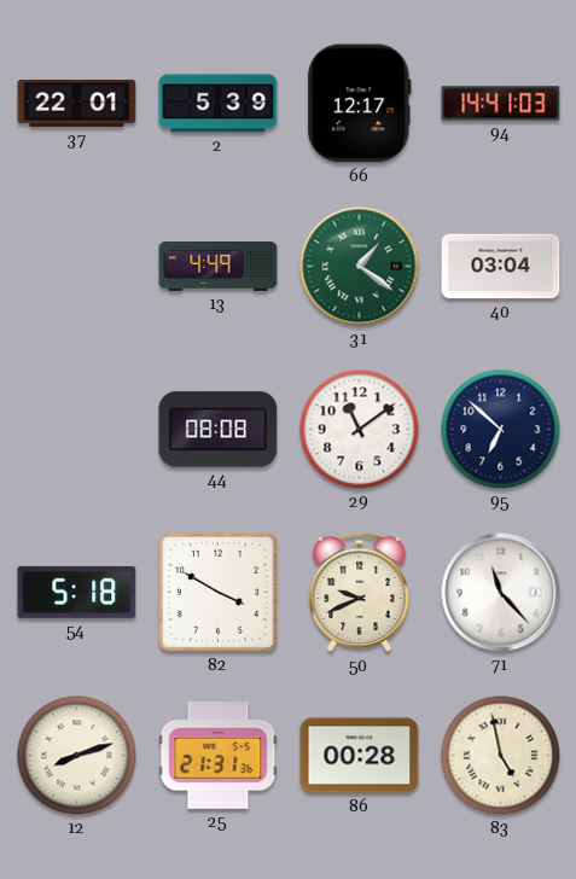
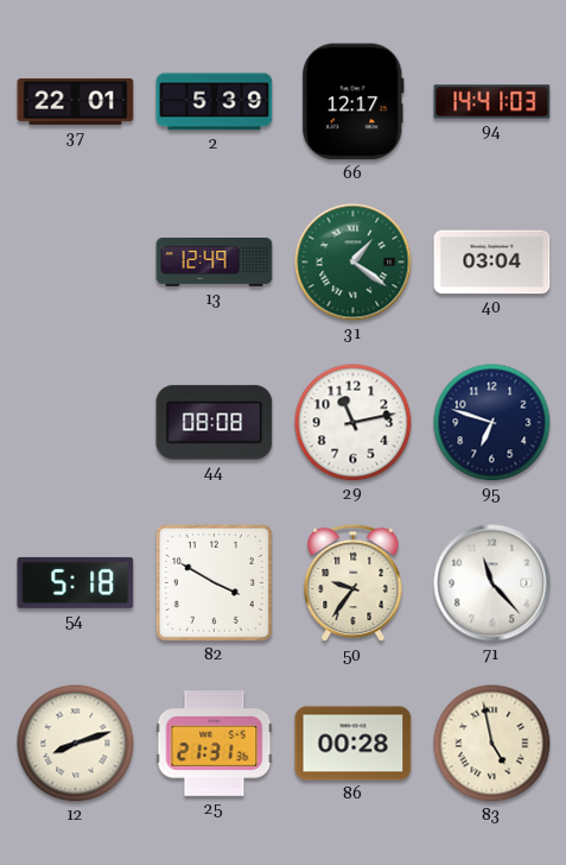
13: 4:49 -> 12:49 (215, 263)
29: 11:09 -> 11:13 (354, 423)
95: 6:52 -> 6:48 (492, 423)
50: 9:41 -> 9:36 (354, 583)
